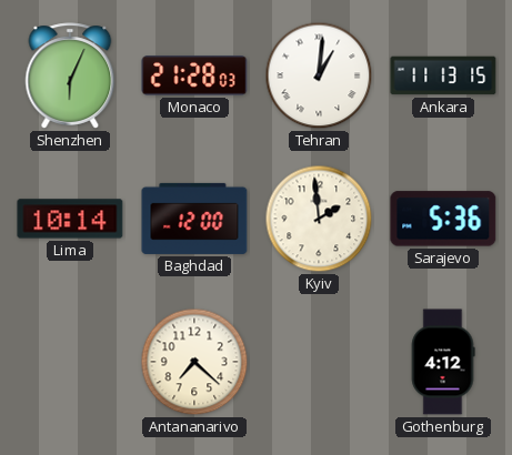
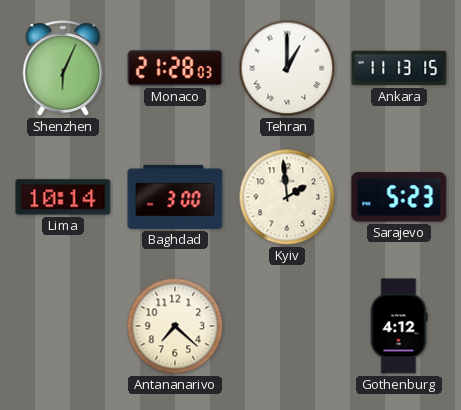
Tehran: 1:01 -> 1:00 (287, 68)
Baghdad: 12:00 -> 3:00 (175, 197)
Sarajevo: 5:36 -> 5:23 (399, 197)
